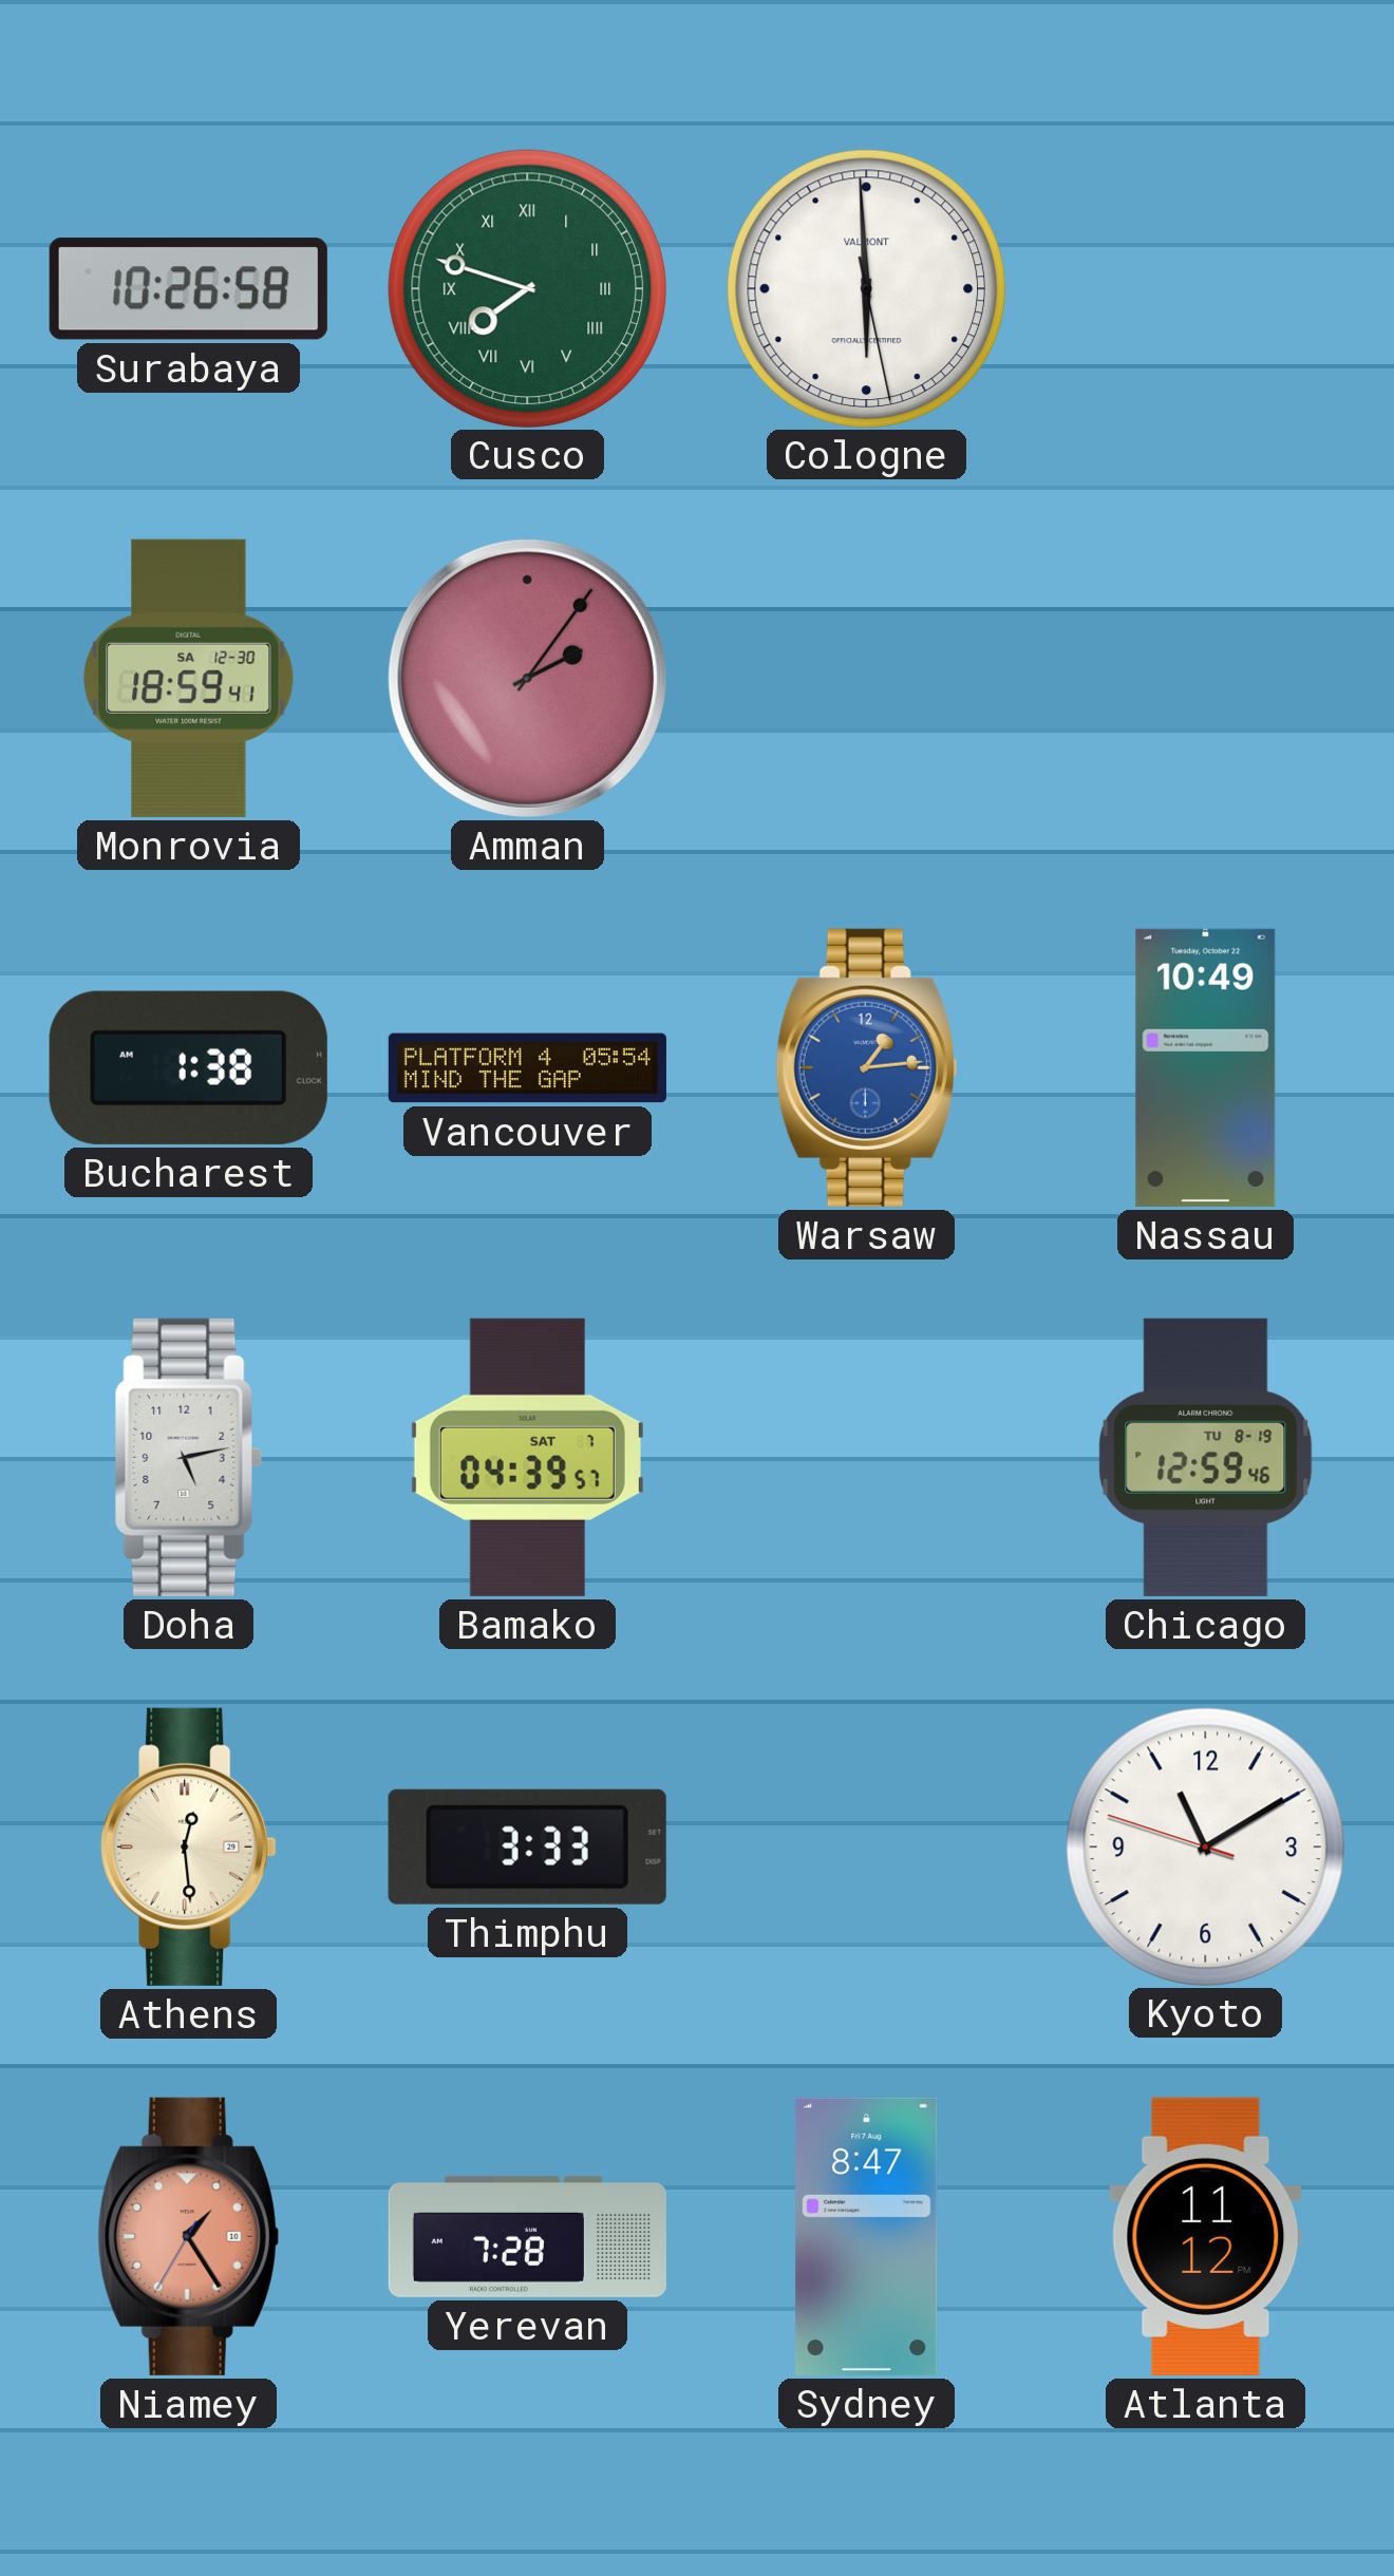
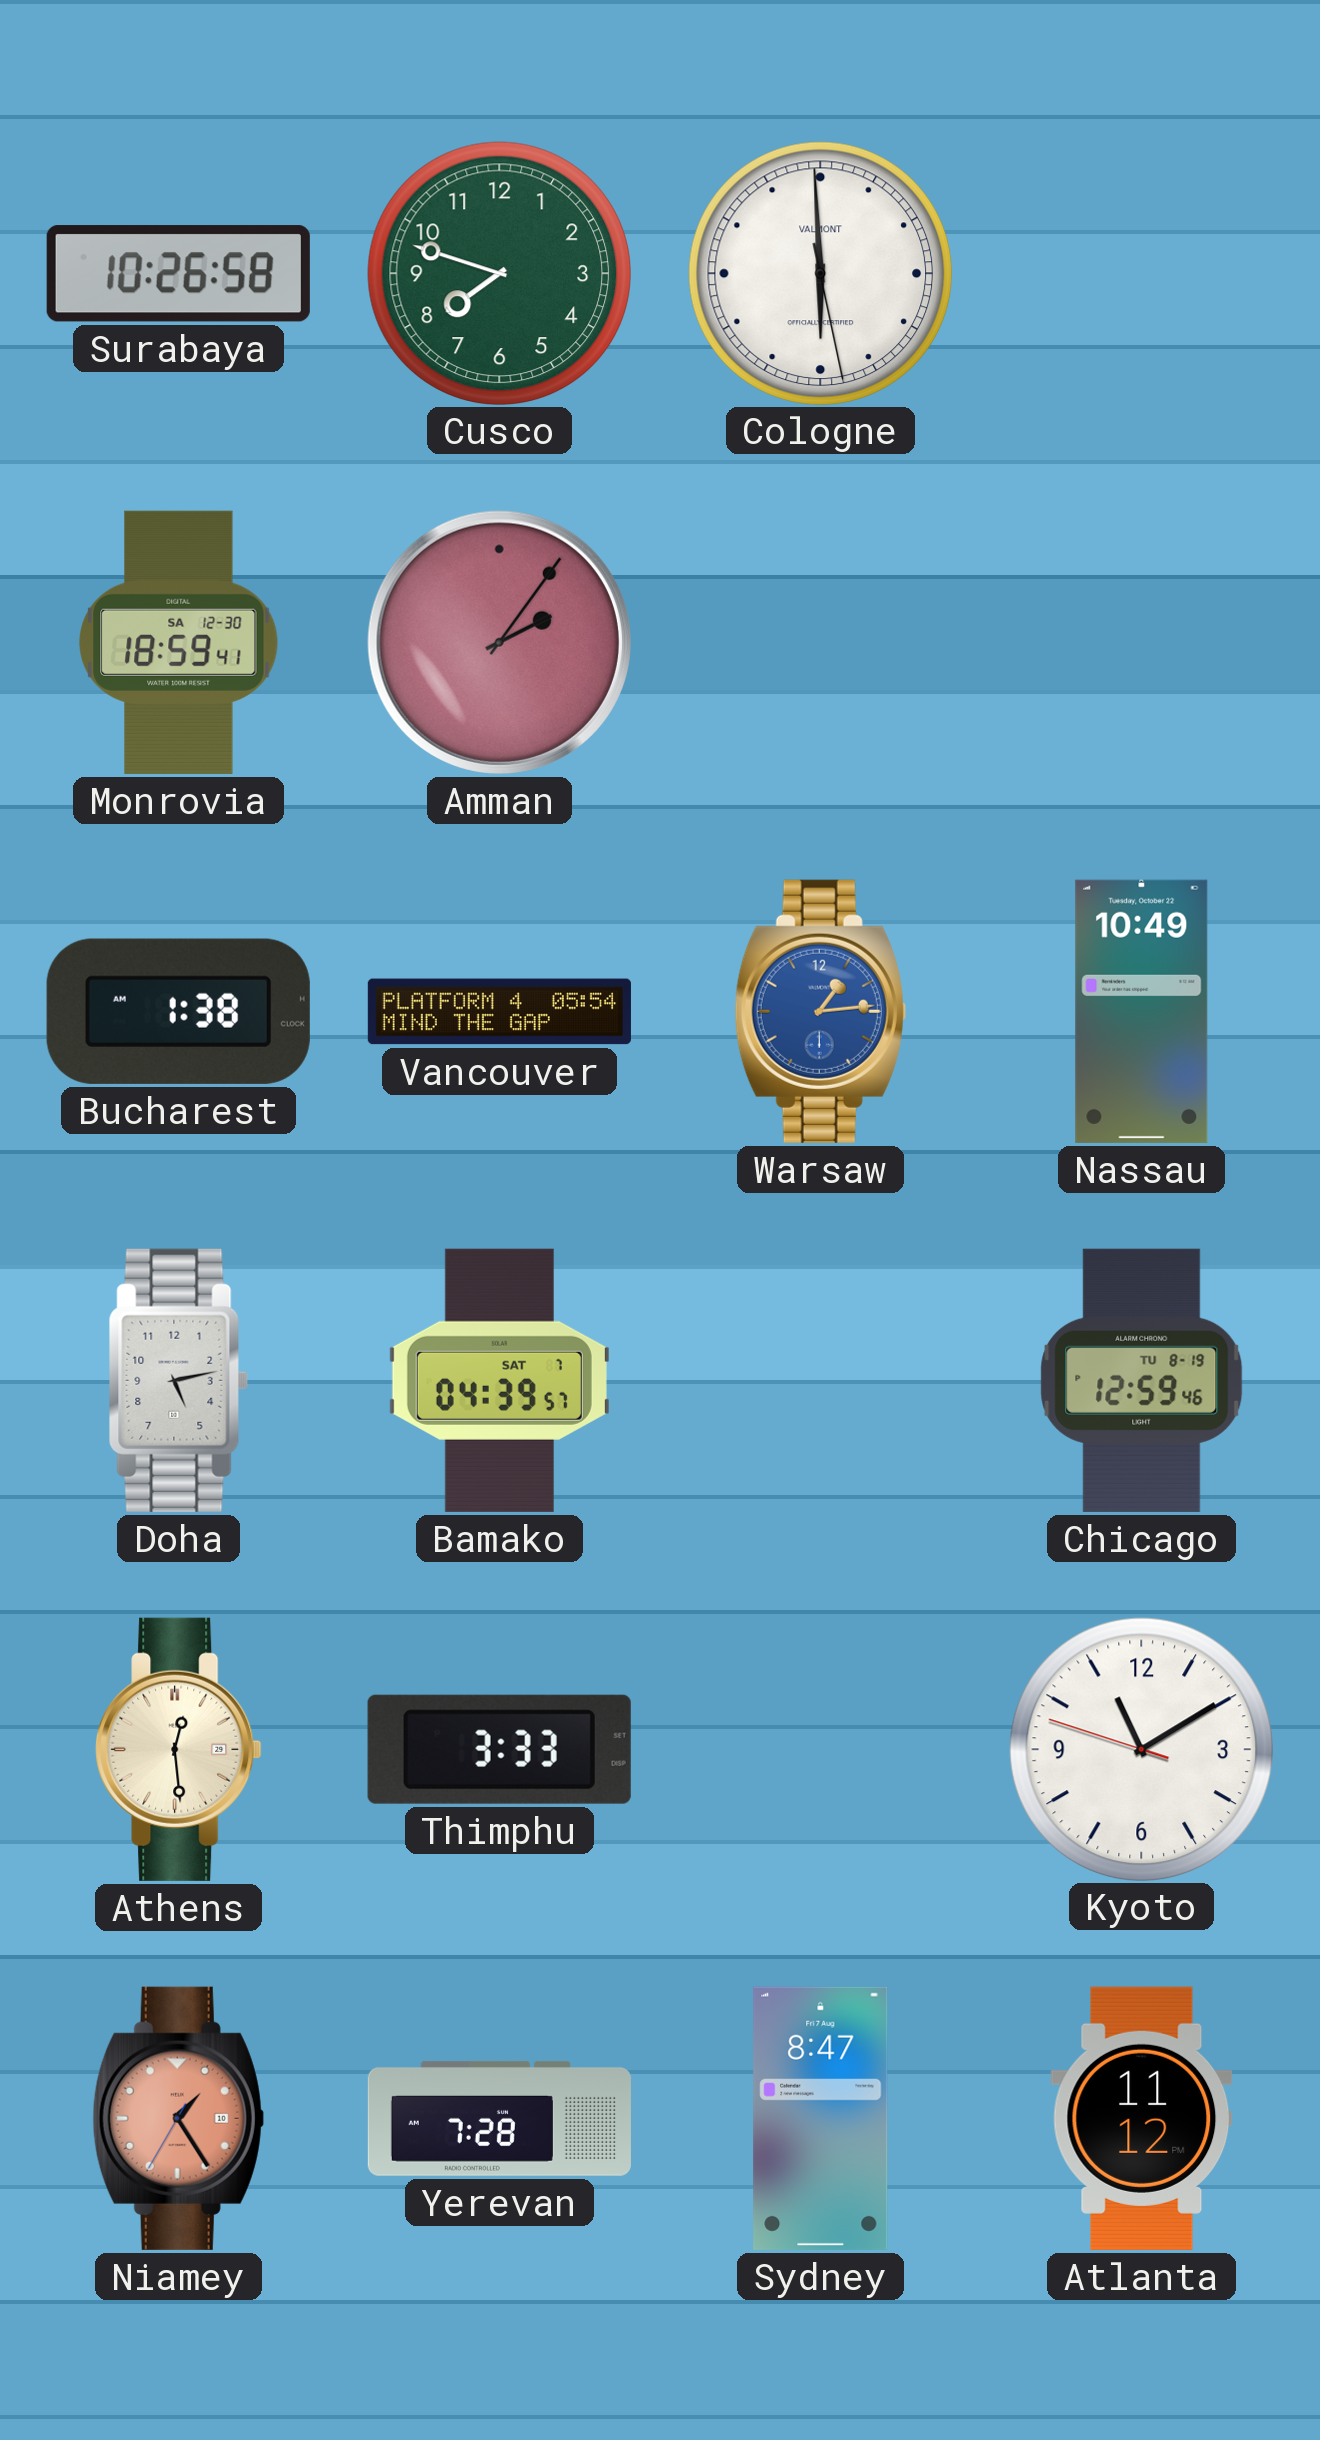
Cusco numerals: Roman -> Arabic (499, 273)
